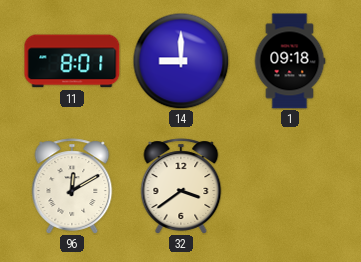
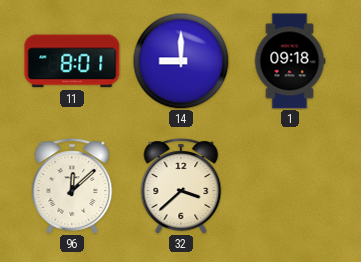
96: 12:10 -> 12:08 (72, 186)
32: 3:39 -> 3:38 (181, 186)
